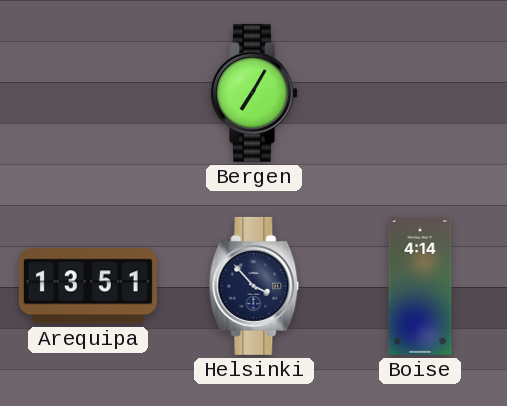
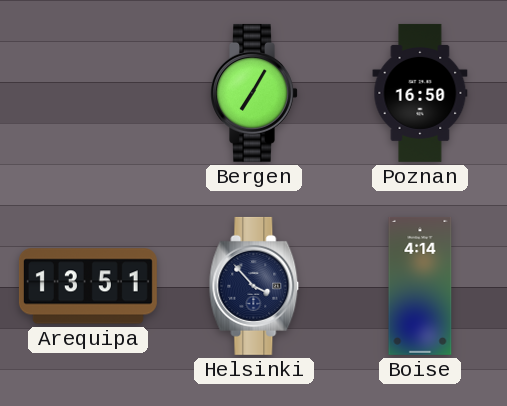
Poznan: none -> 16:50 (420, 93)
